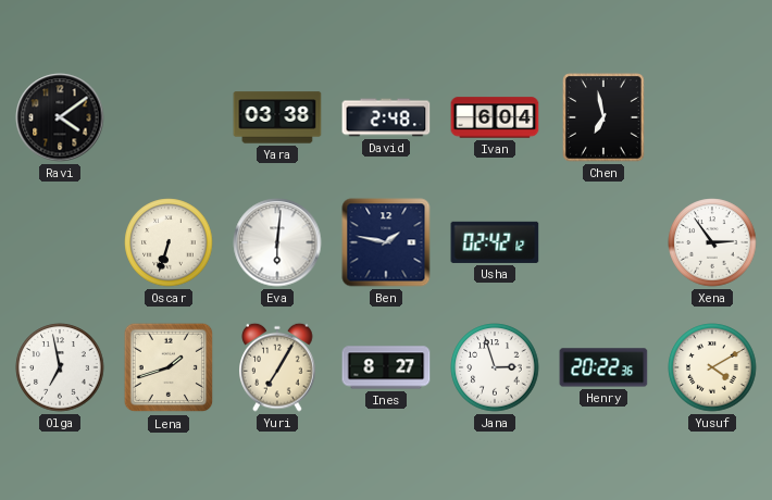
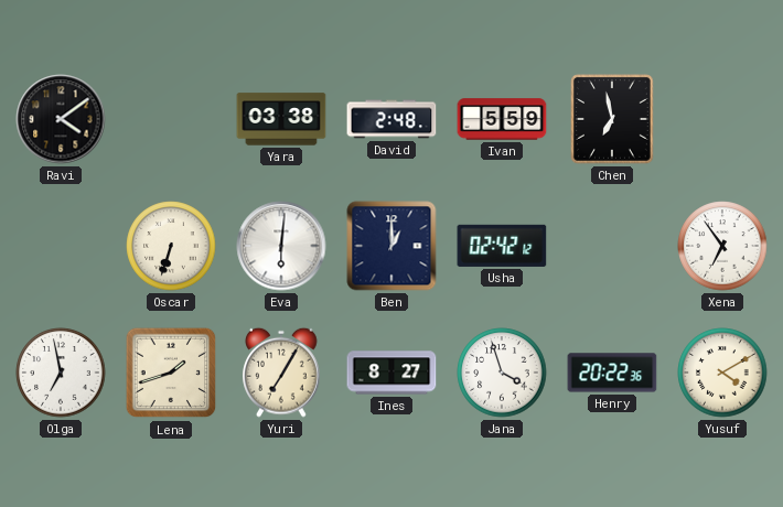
Ivan: 6:04 -> 5:59 (502, 119)
Ben: 1:47 -> 1:00 (392, 246)
Xena: 2:54 -> 6:54 (722, 246)
Jana: 2:57 -> 3:57 (502, 373)
